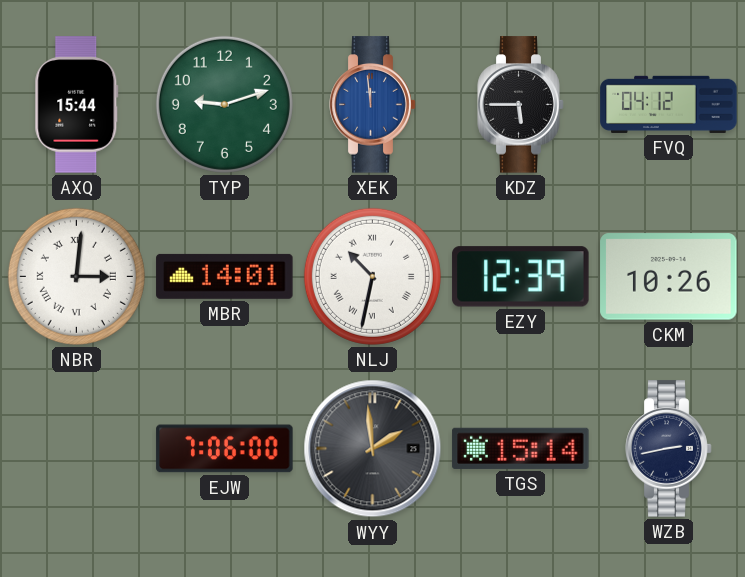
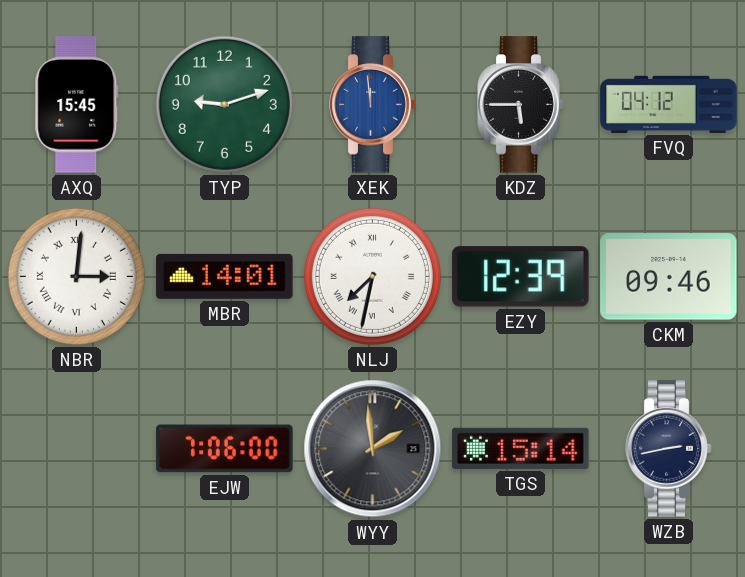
AXQ: 15:44 -> 15:45 (77, 105)
NLJ: 10:32 -> 7:32 (372, 276)
CKM: 10:26 -> 09:46 (669, 277)
